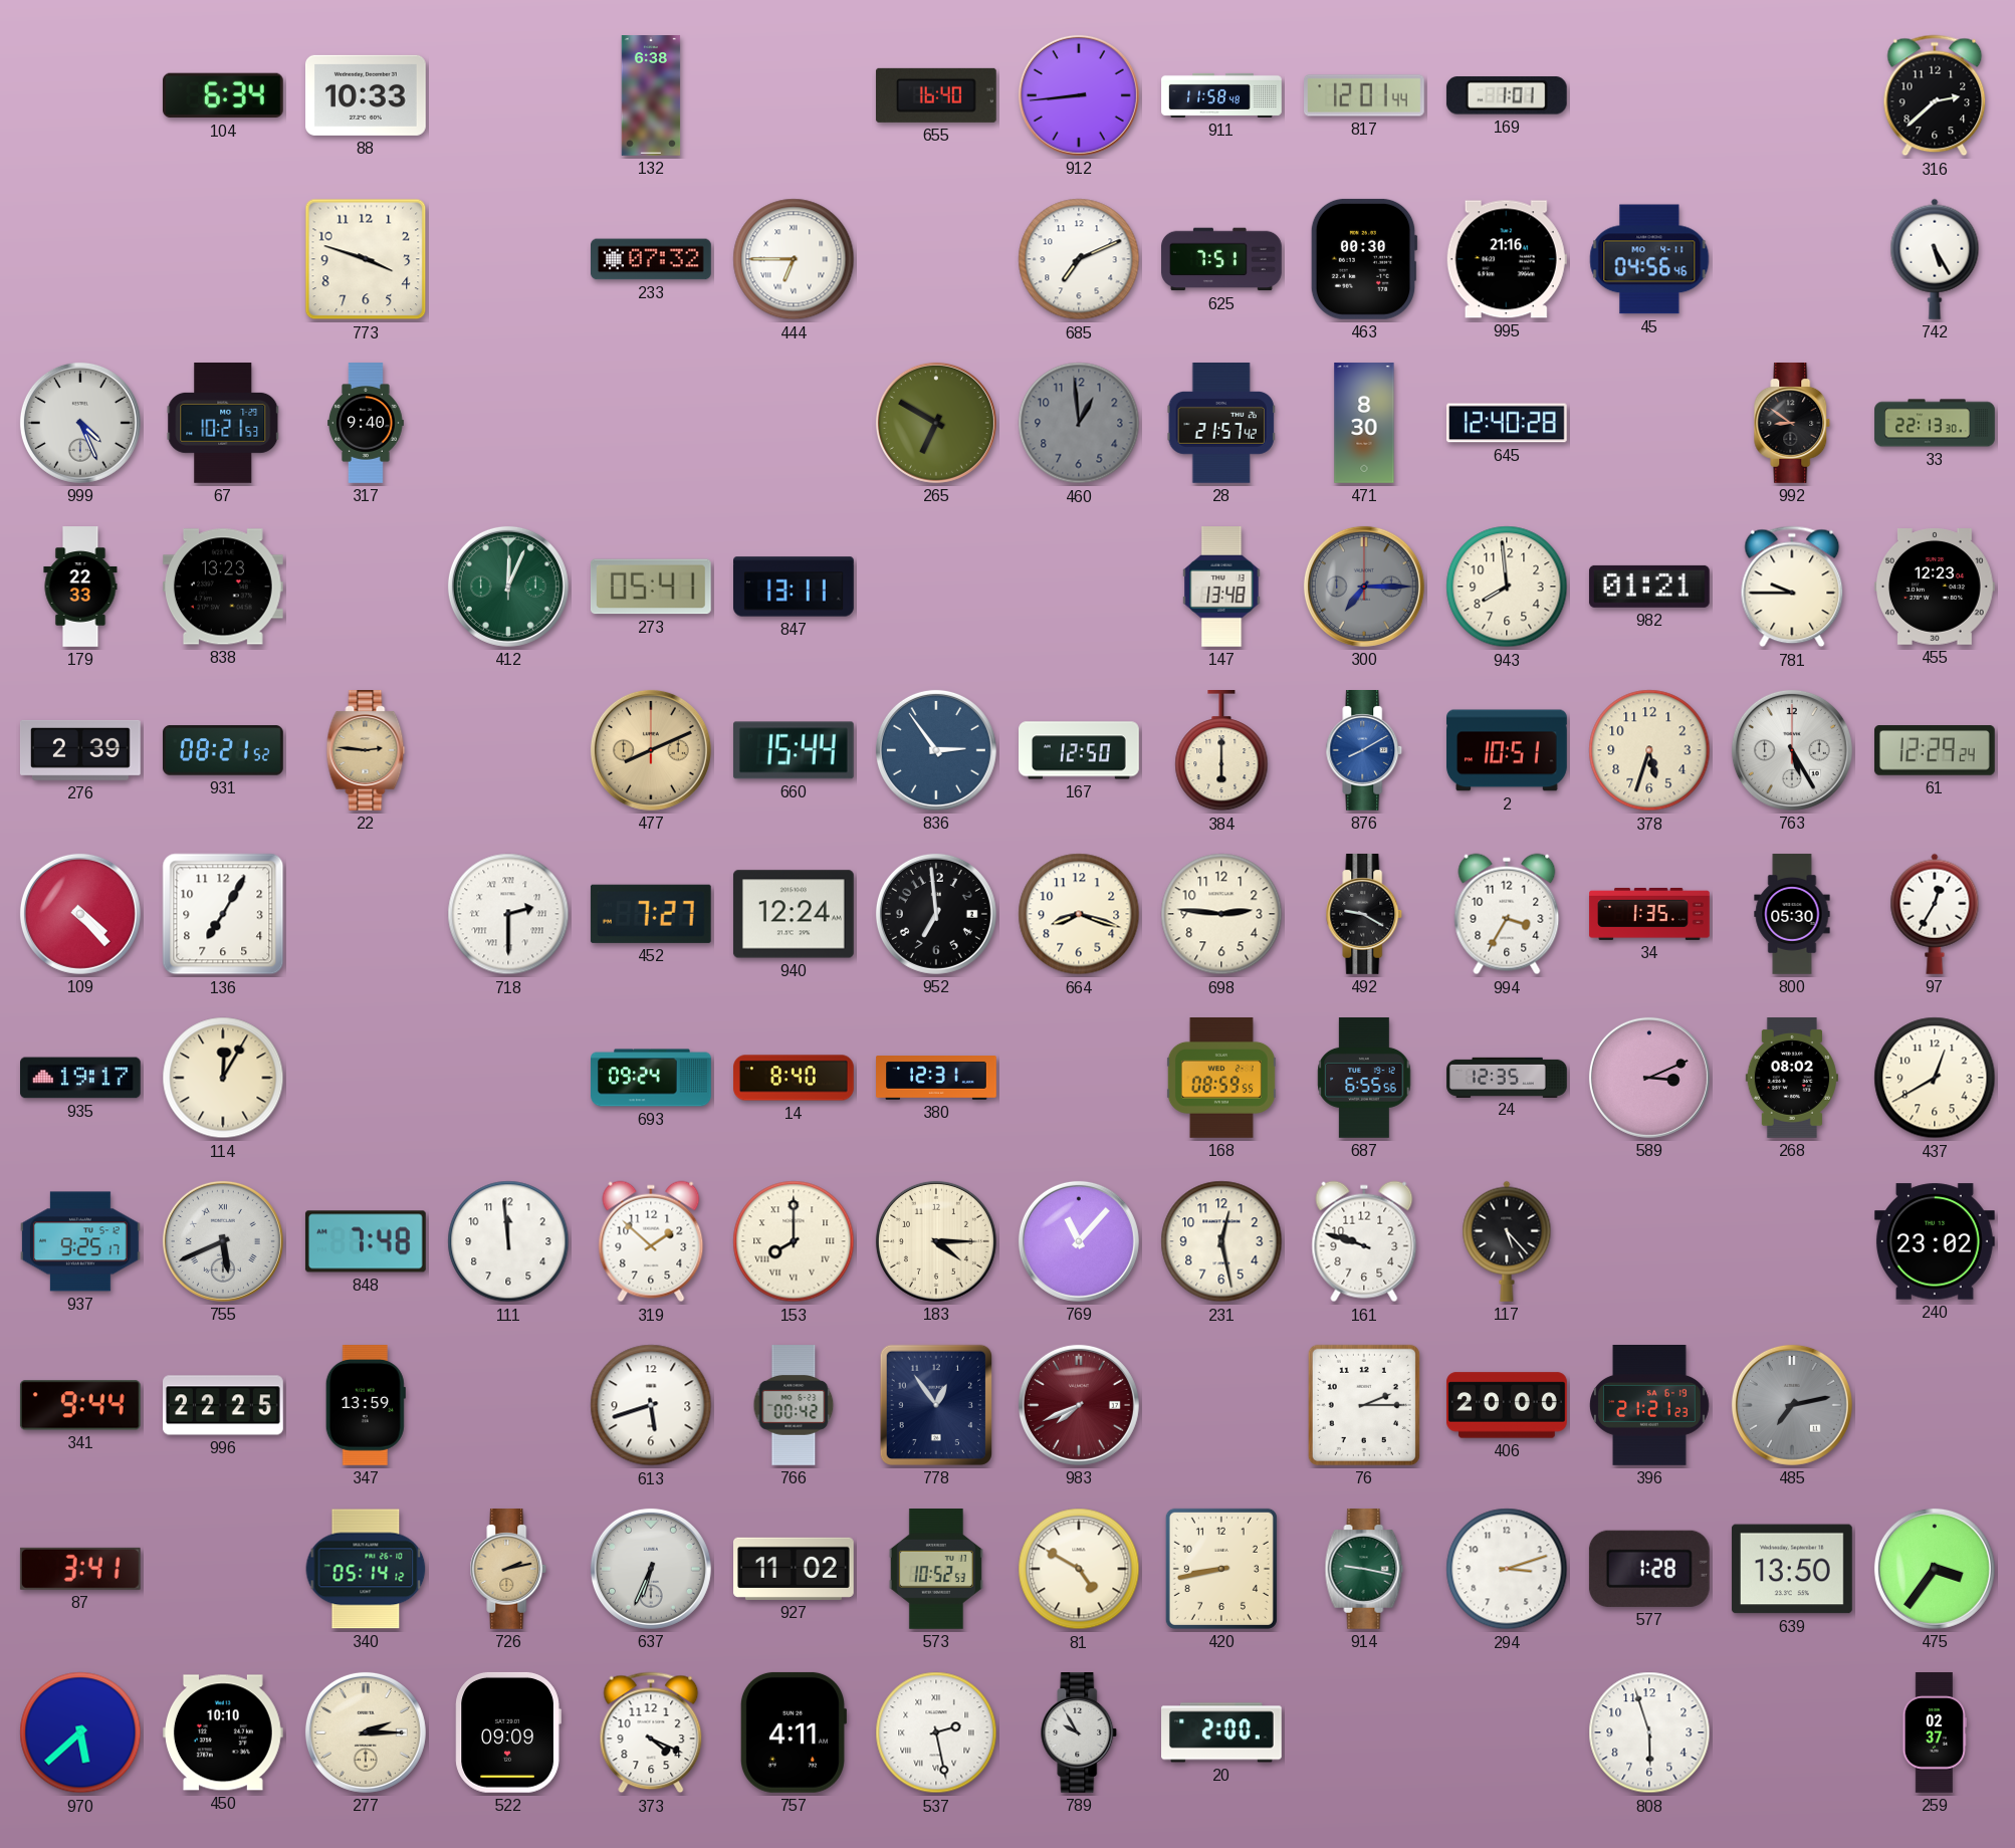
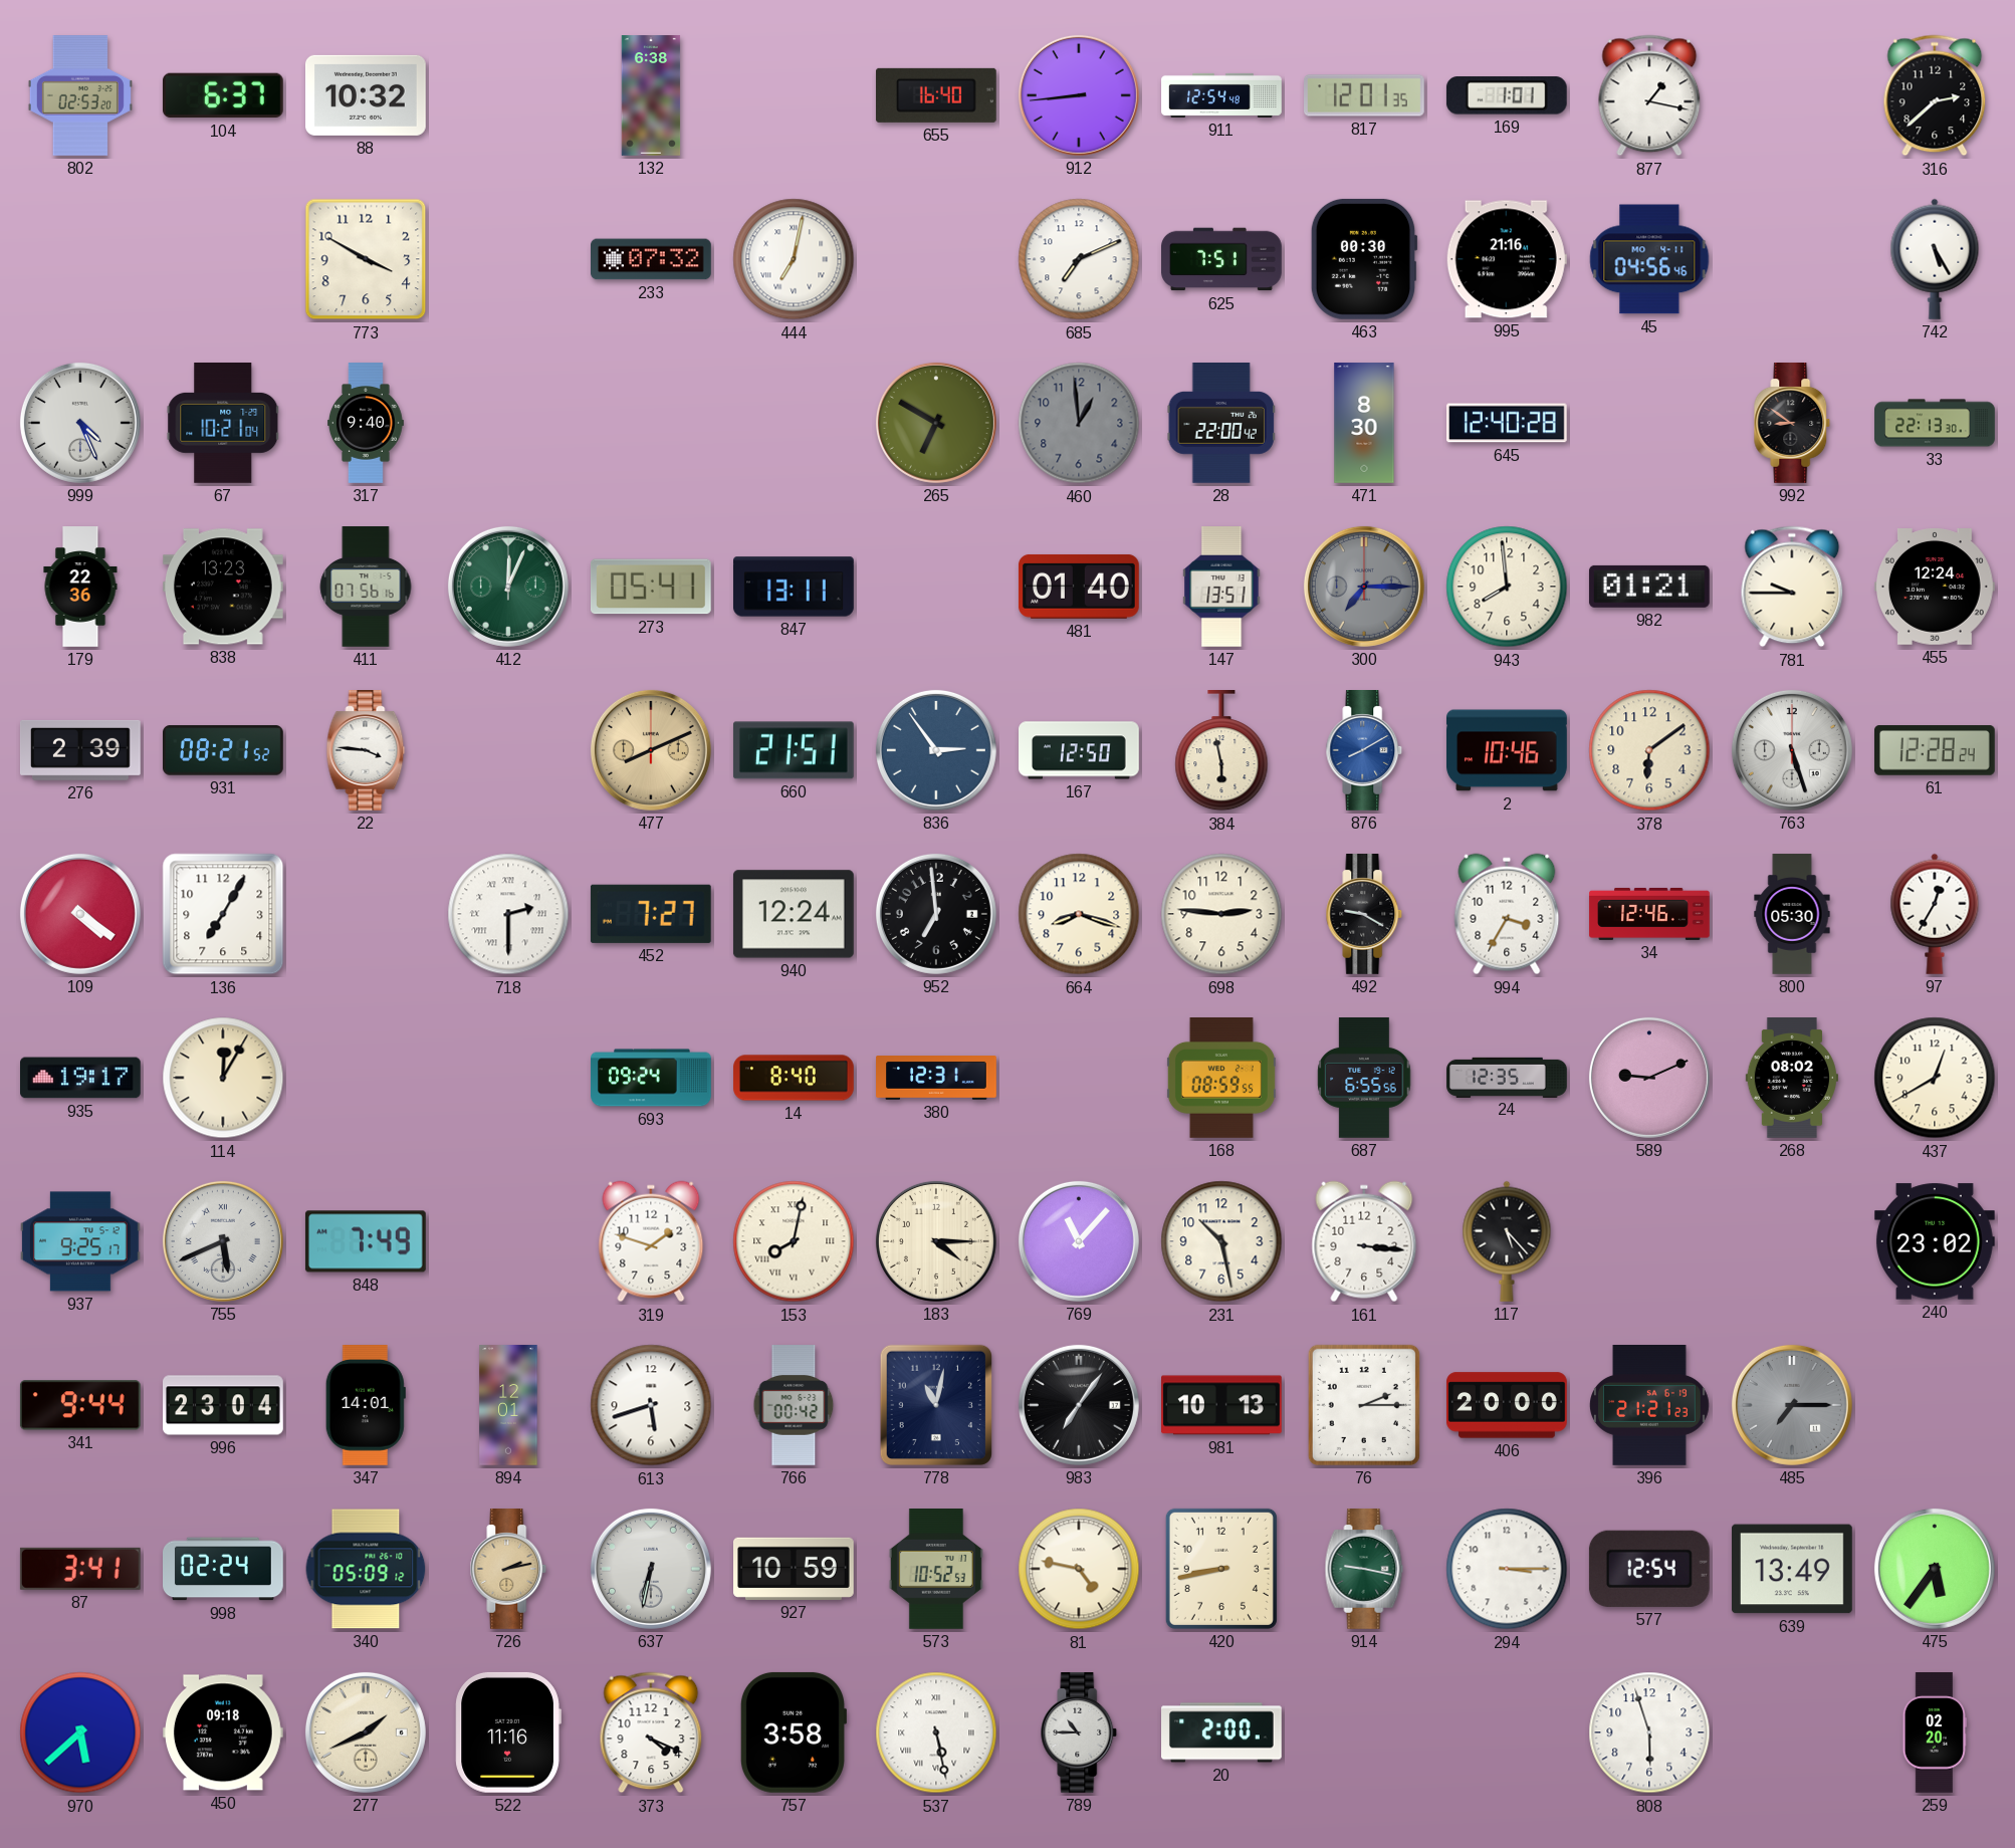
802: none -> 02:53 (80, 96)
104: 6:34 -> 6:37 (223, 95)
88: 10:33 -> 10:32 (367, 95)
911: 11:58 -> 12:54 (1221, 95)
817: 12:01:44 -> 12:01:35 (1365, 95)
877: none -> 1:17 (1649, 95)
773: 3:48 -> 3:50 (366, 259)
444: 6:45 -> 7:02 (794, 259)
67: 10:21:53 -> 10:21:04 (223, 424)
28: 21:57 -> 22:00 (1221, 424)
179: 22:33 -> 22:36 (80, 587)
411: none -> 07:56 (366, 587)
481: none -> 01:40 (1079, 587)
147: 13:48 -> 13:51 (1221, 588)
455: 12:23 -> 12:24 (1936, 588)
22: 2:46 -> 3:46 (366, 751)
22 dial: champagne -> white (366, 751)
660: 15:44 -> 21:51 (794, 750)
384: 6:00 -> 5:58 (1221, 751)
2: 10:51 -> 10:46 (1508, 750)
378: 5:33 -> 6:09 (1649, 750)
763: 5:25 -> 5:27 (1792, 750)
61: 12:29 -> 12:28 (1936, 750)
109: 4:23 -> 4:21 (80, 914)
34: 1:35 -> 12:46 (1649, 914)
589: 3:11 -> 9:11 (1649, 1078)
848: 7:48 -> 7:49 (366, 1241)
111: 11:59 -> none (508, 1241)
319: 1:52 -> 1:48 (651, 1241)
153: 8:00 -> 8:02 (794, 1241)
231: 12:28 -> 10:28 (1221, 1241)
161: 9:48 -> 3:16 (1364, 1241)
996: 22:25 -> 23:04 (223, 1405)
347: 13:59 -> 14:01 (366, 1406)
894: none -> 12:01 (508, 1405)
778: 12:54 -> 11:02 (936, 1405)
983: 7:41 -> 7:06 (1079, 1405)
983 dial: burgundy -> black (1079, 1405)
981: none -> 10:13 (1222, 1405)
485: 7:13 -> 7:15 (1792, 1405)
998: none -> 02:24 (224, 1569)
340: 05:14 -> 05:09 (366, 1569)
637: 6:34 -> 6:32 (651, 1569)
927: 11:02 -> 10:59 (795, 1569)
81: 4:50 -> 4:47 (1079, 1569)
294: 3:12 -> 3:15 (1507, 1569)
577: 1:28 -> 12:54 (1649, 1569)
639: 13:50 -> 13:49 (1792, 1569)
475: 3:36 -> 5:36 (1935, 1569)
450: 10:10 -> 09:18 (223, 1732)
277: 2:15 -> 1:41 (366, 1732)
522: 09:09 -> 11:16 (508, 1732)
757: 4:11 -> 3:58 (793, 1732)
537: 2:28 -> 5:28 (936, 1732)
789: 9:55 -> 10:45 (1079, 1734)
259: 02:37 -> 02:20 (1935, 1734)
